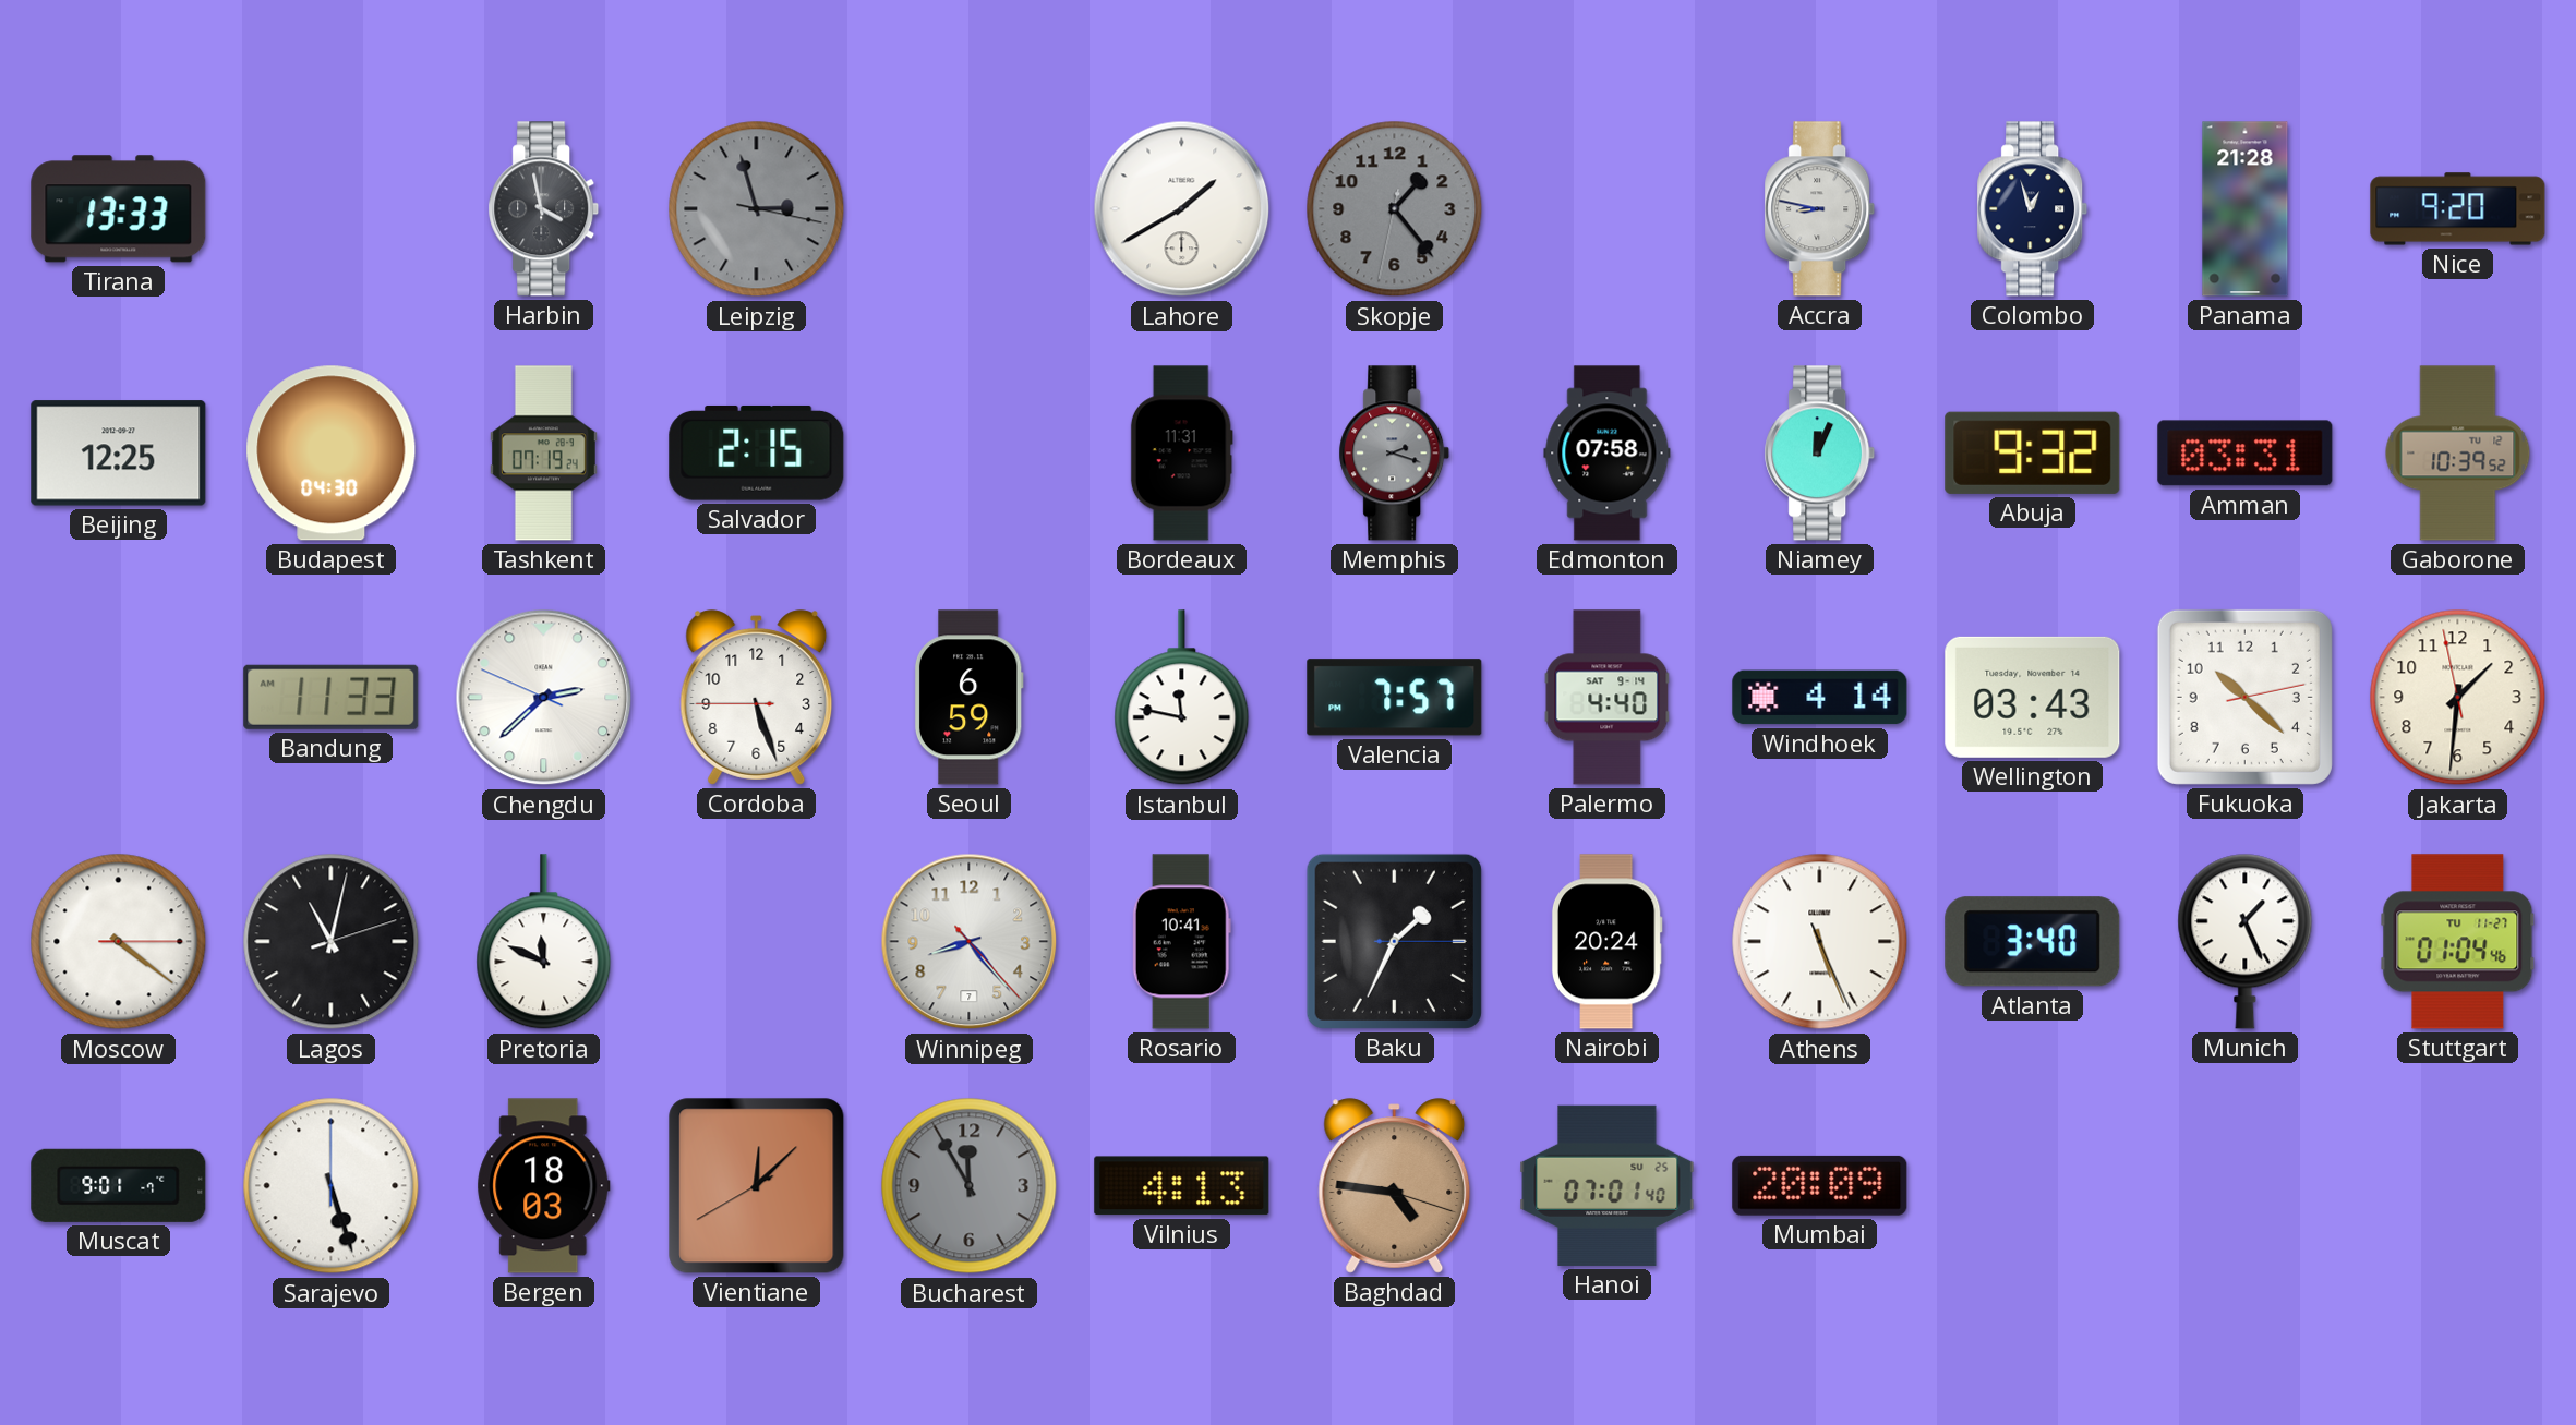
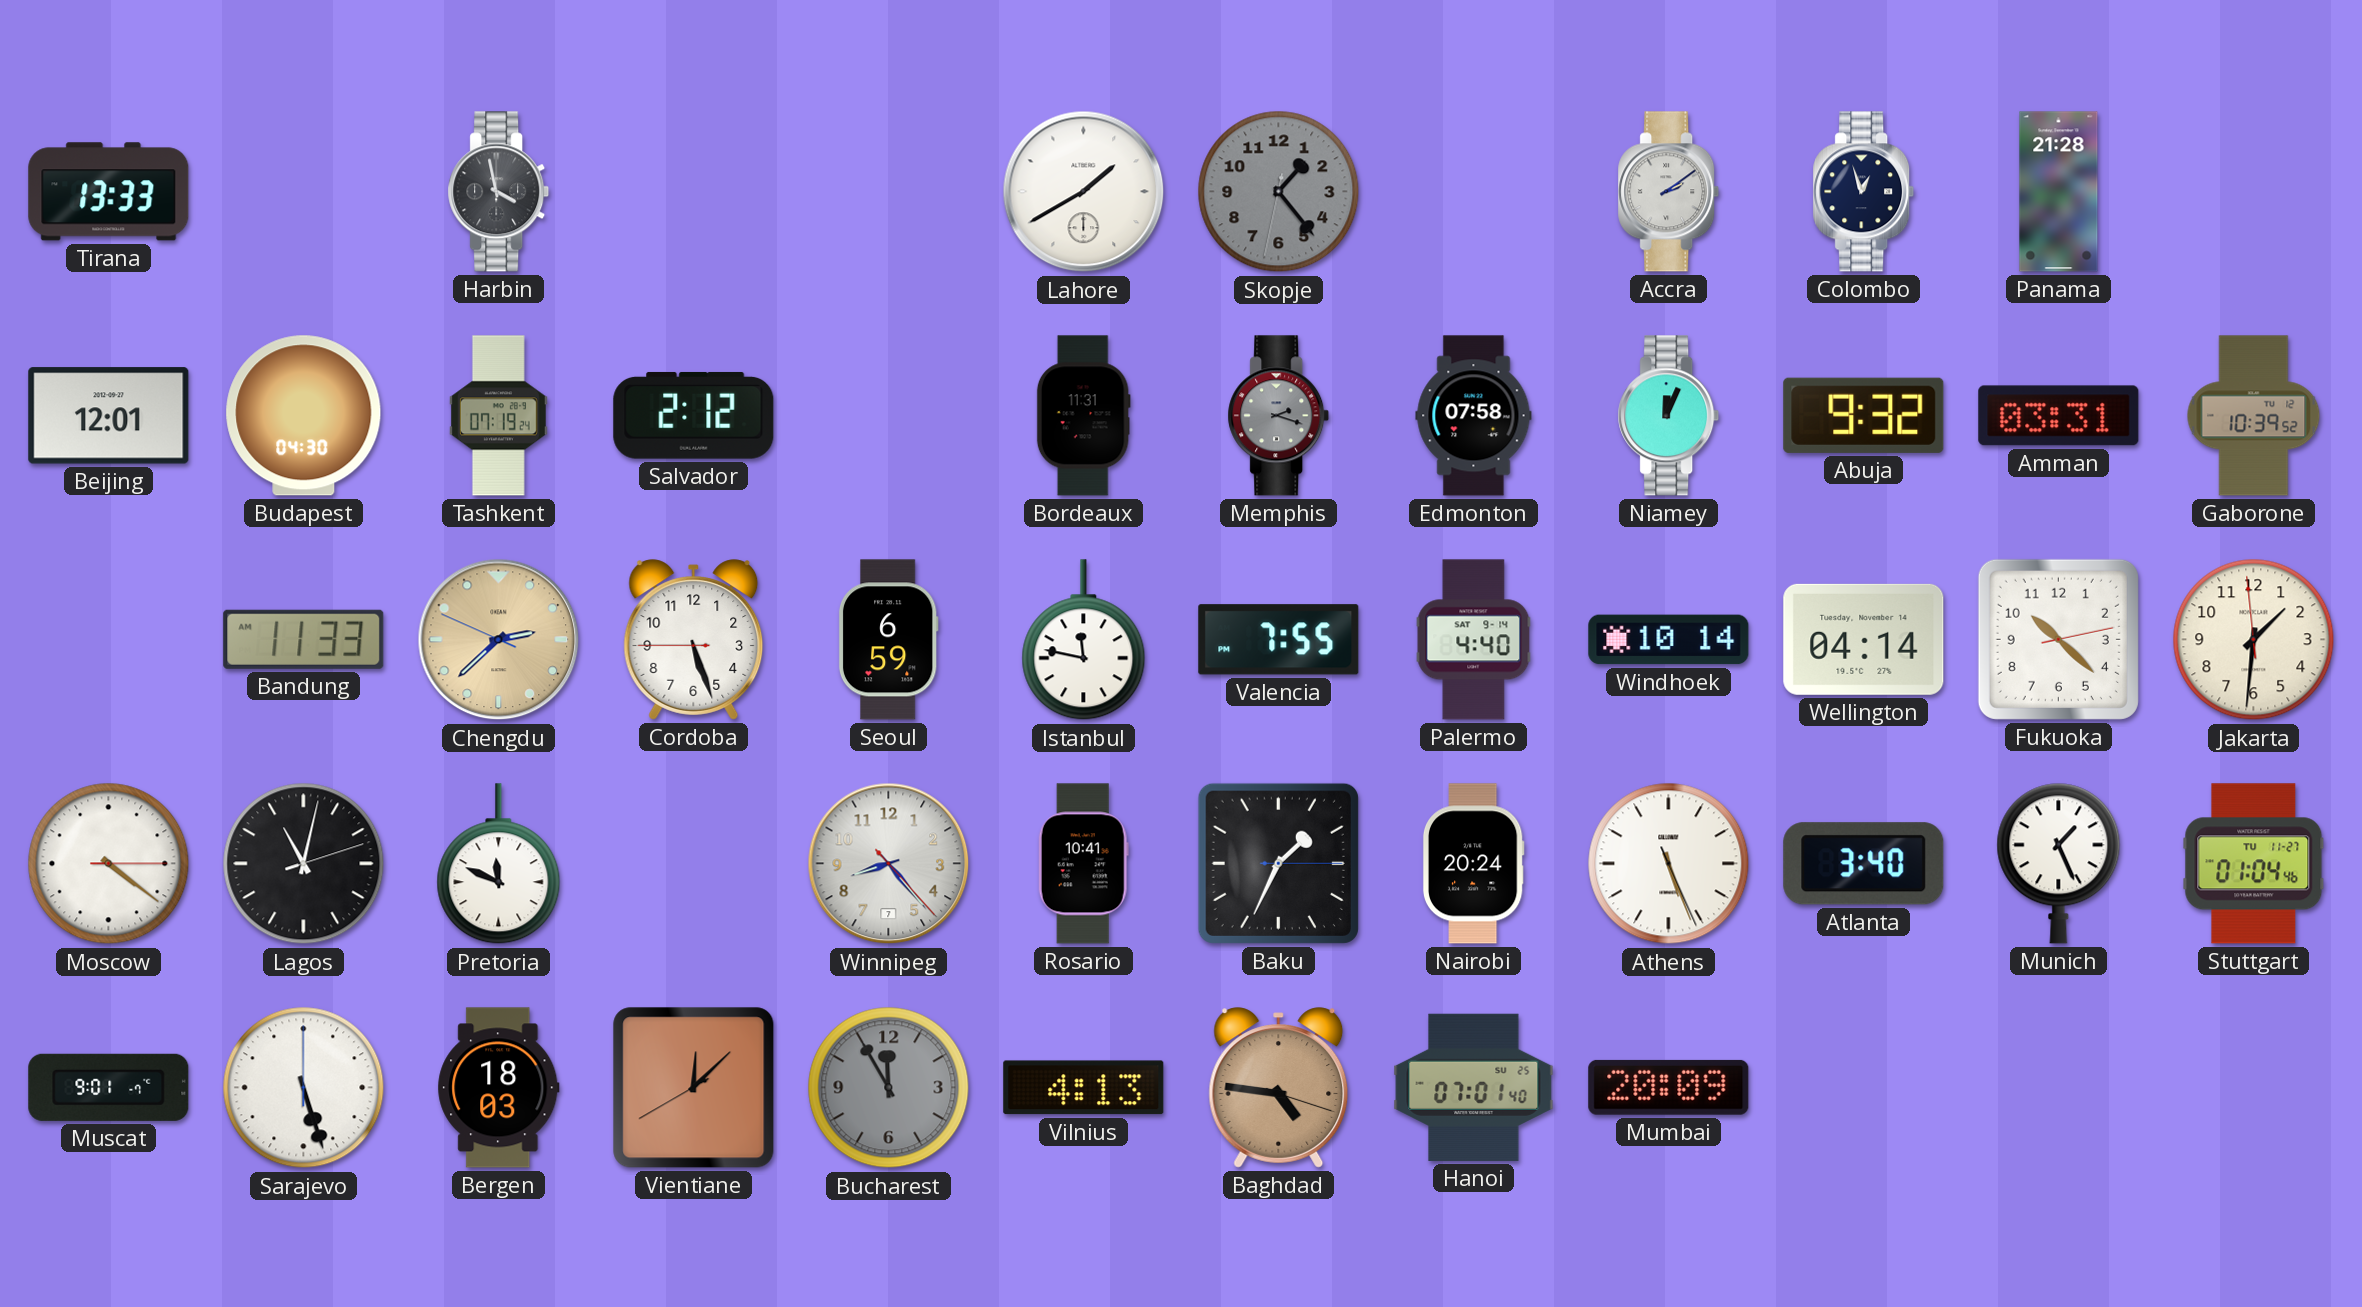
Leipzig: 2:57 -> none (757, 209)
Accra: 8:47 -> 2:09 (1669, 192)
Nice: 9:20 -> none (2458, 209)
Beijing: 12:25 -> 12:01 (109, 416)
Salvador: 2:15 -> 2:12 (694, 416)
Chengdu dial: white -> champagne (499, 640)
Valencia: 7:57 -> 7:55 (1279, 640)
Windhoek: 4:14 -> 10:14 (1669, 640)
Wellington: 03:43 -> 04:14 (1864, 639)
Jakarta: 1:30:58 -> 1:30:59 (2254, 640)
